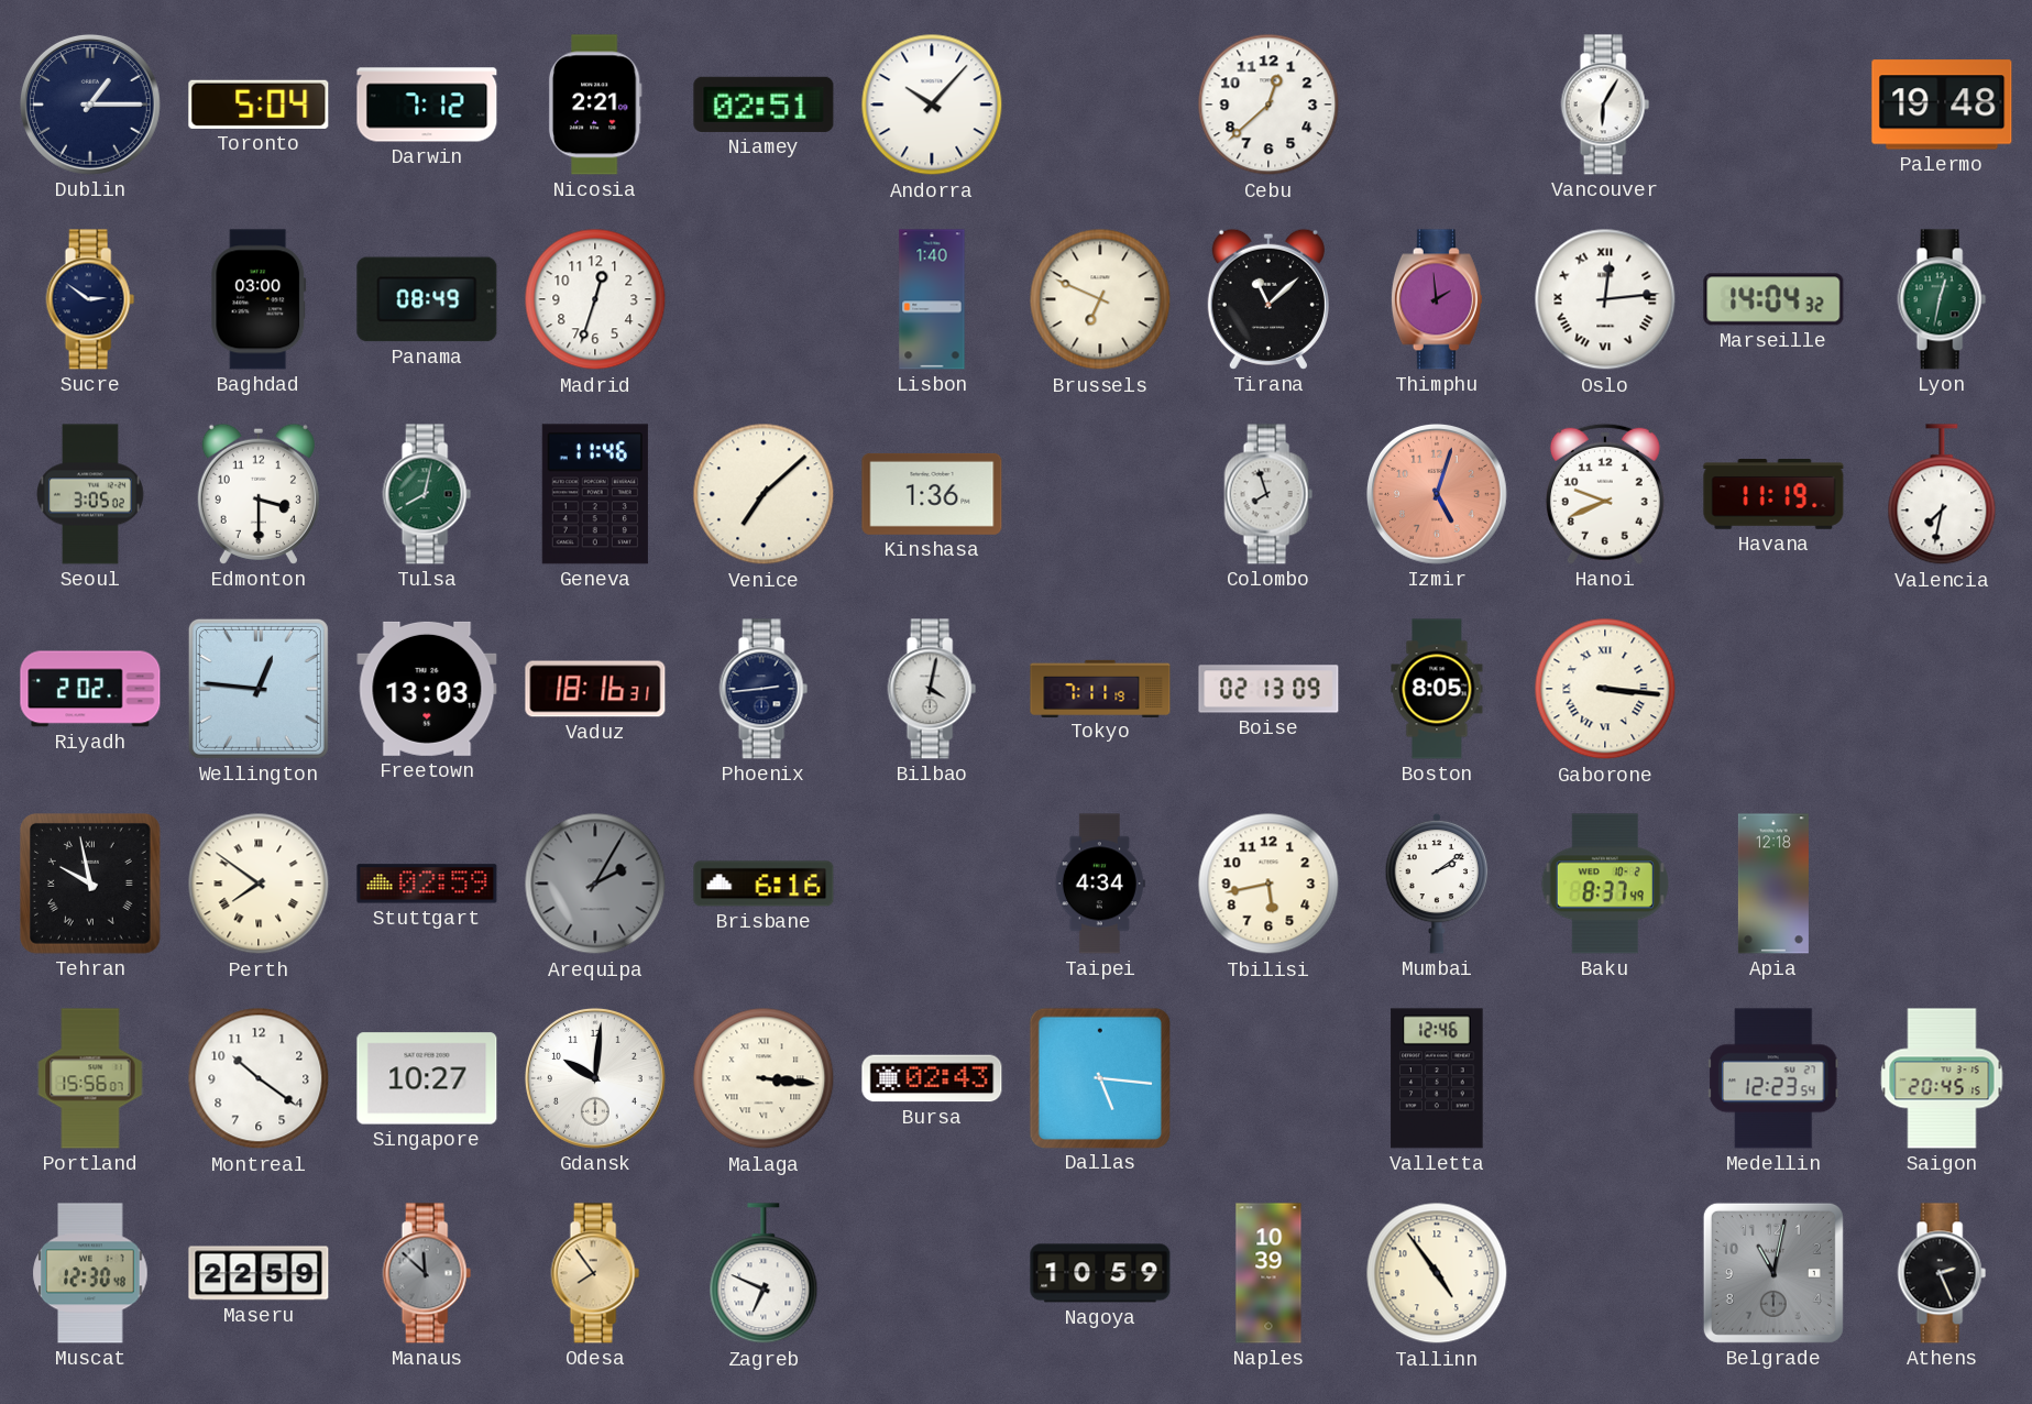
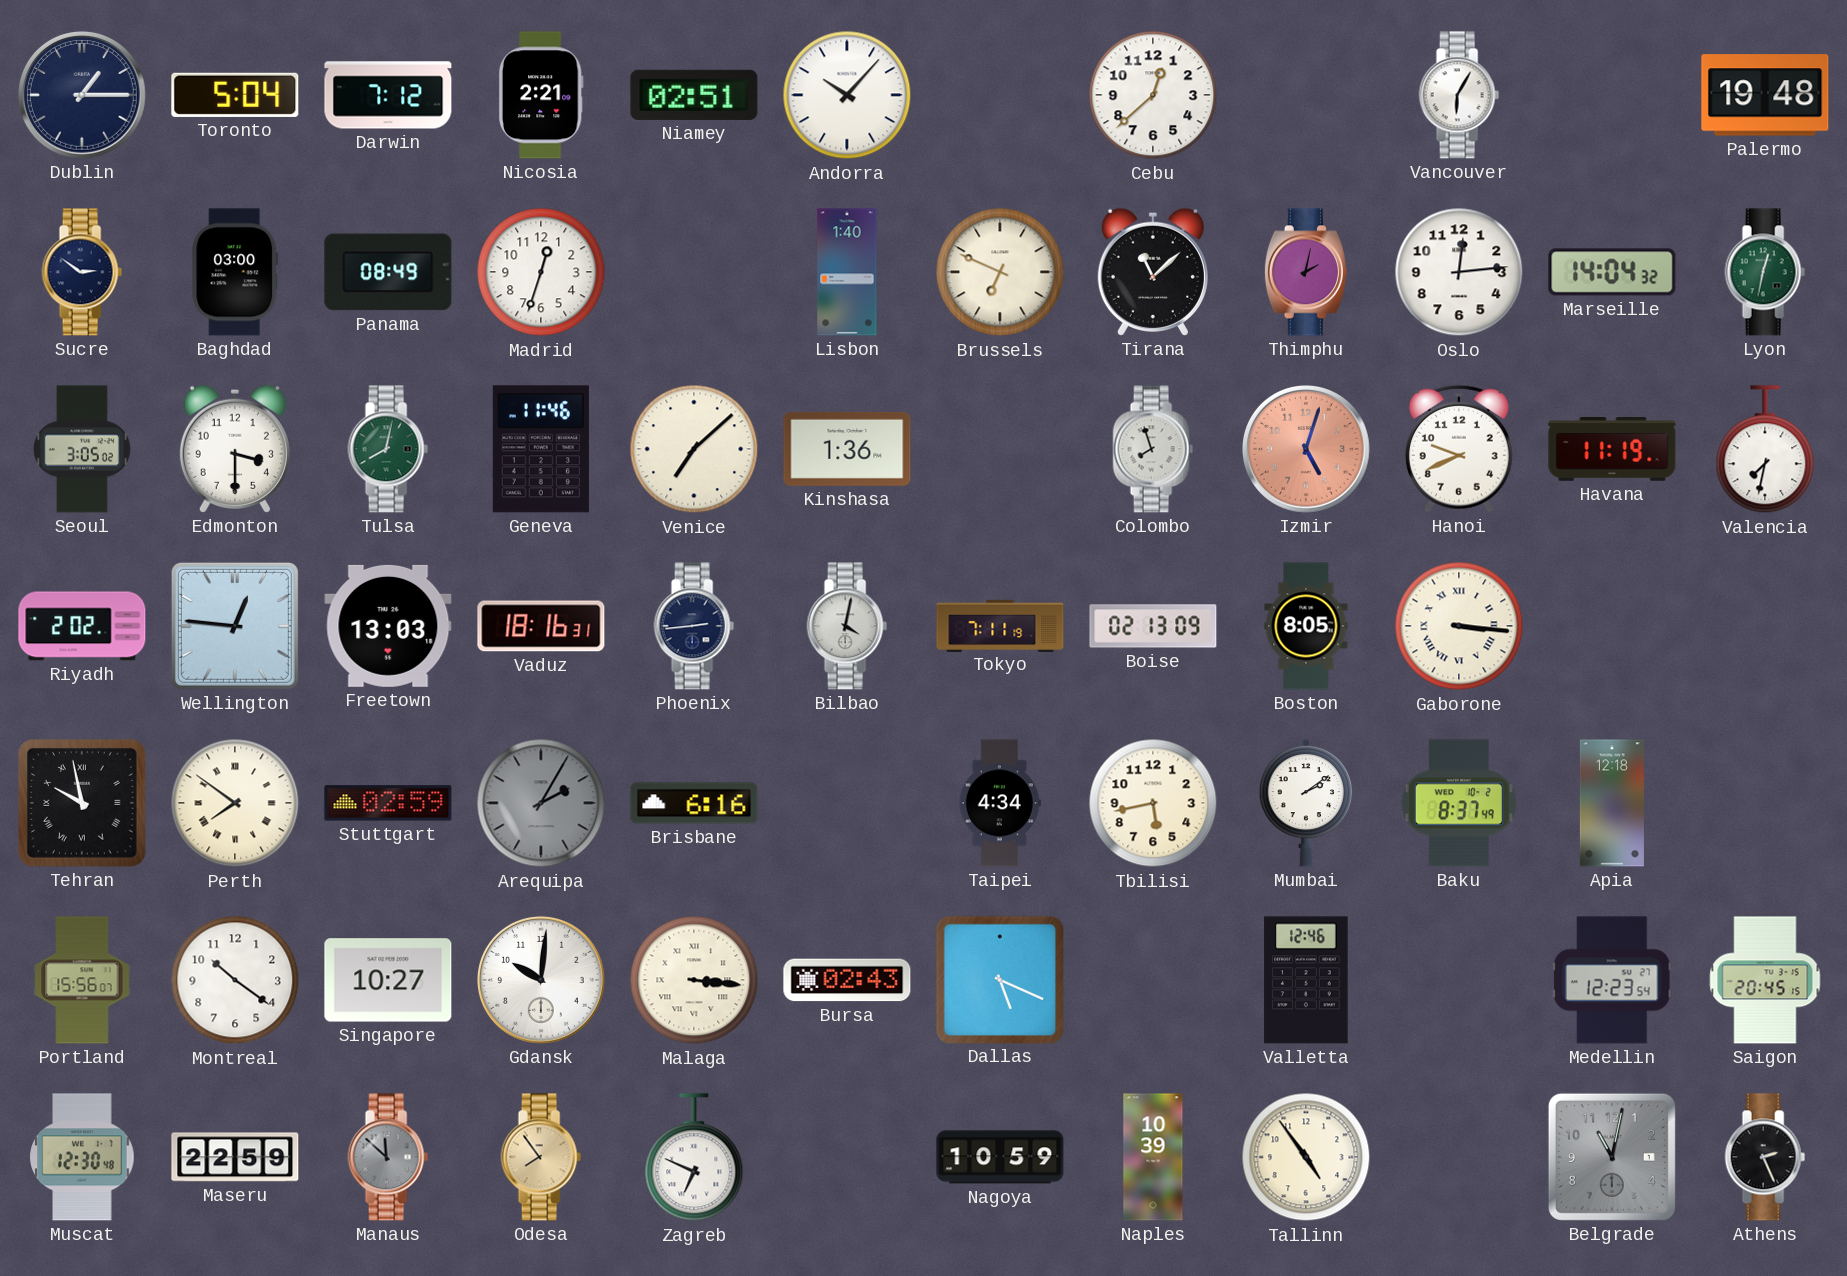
Thimphu: 1:59 -> 2:02 (1306, 272)
Oslo numerals: Roman -> Arabic (1459, 272)
Dallas: 5:16 -> 5:19 (999, 979)
